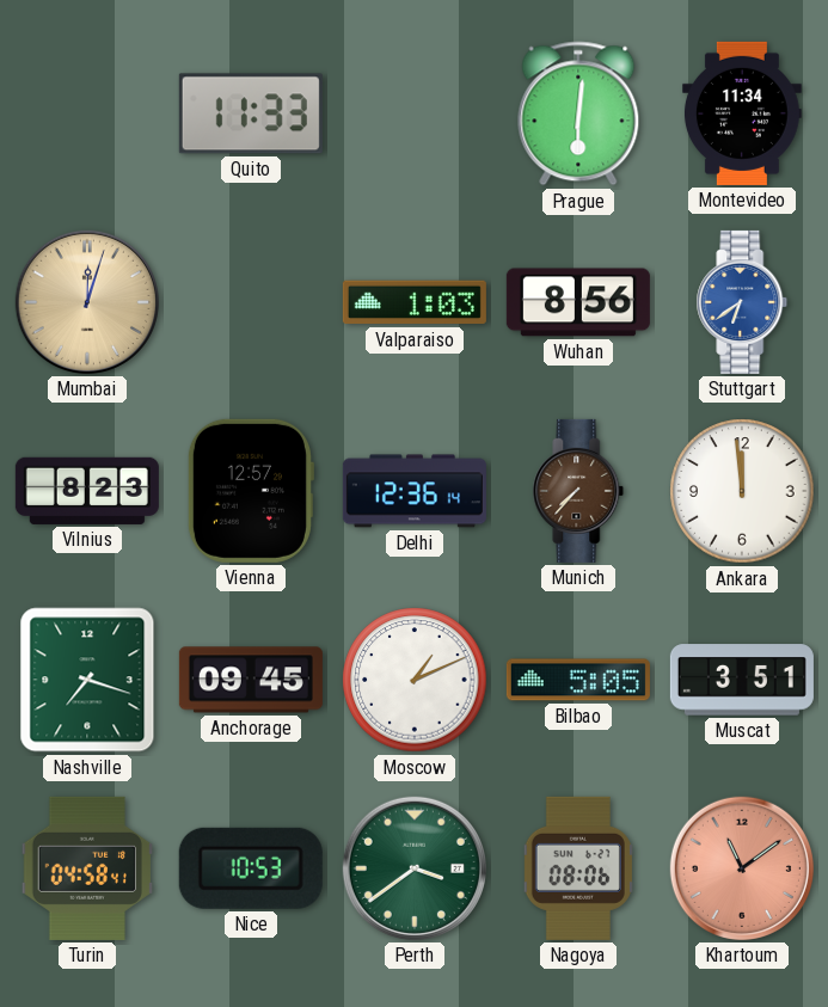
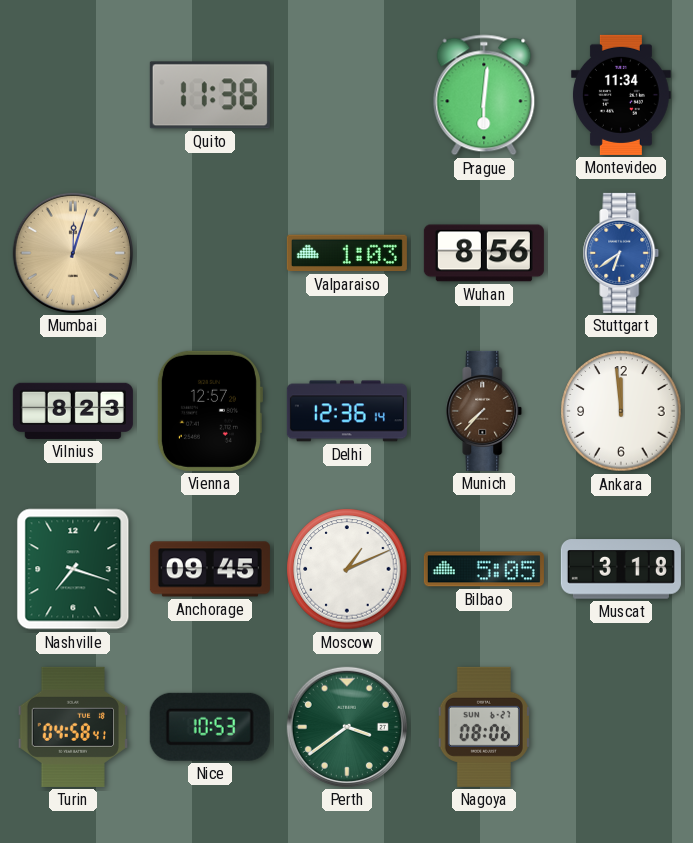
Quito: 11:33 -> 11:38 (210, 95)
Muscat: 3:51 -> 3:18 (621, 569)
Khartoum: 11:09 -> none (742, 868)
